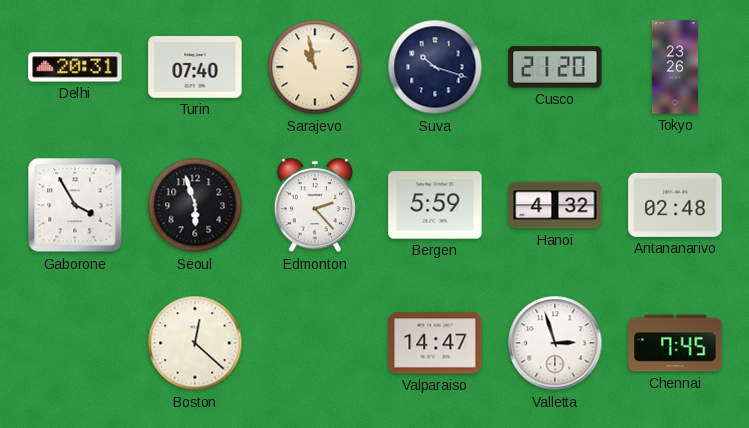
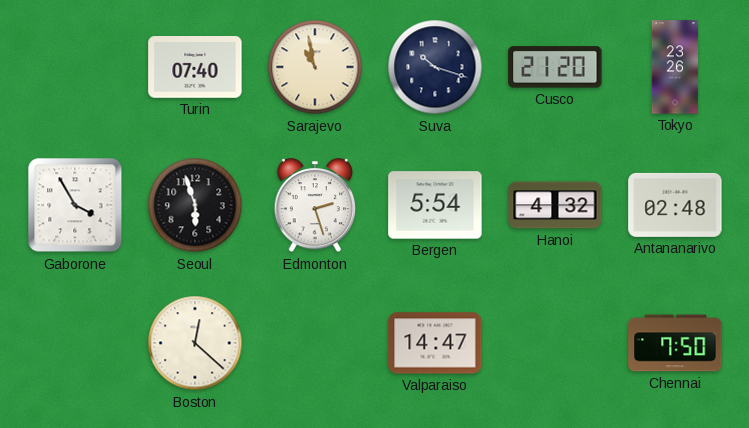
Delhi: 20:31 -> none (75, 67)
Edmonton: 2:23 -> 2:27 (315, 206)
Bergen: 5:59 -> 5:54 (435, 205)
Valletta: 2:57 -> none (555, 343)
Chennai: 7:45 -> 7:50 (675, 343)
